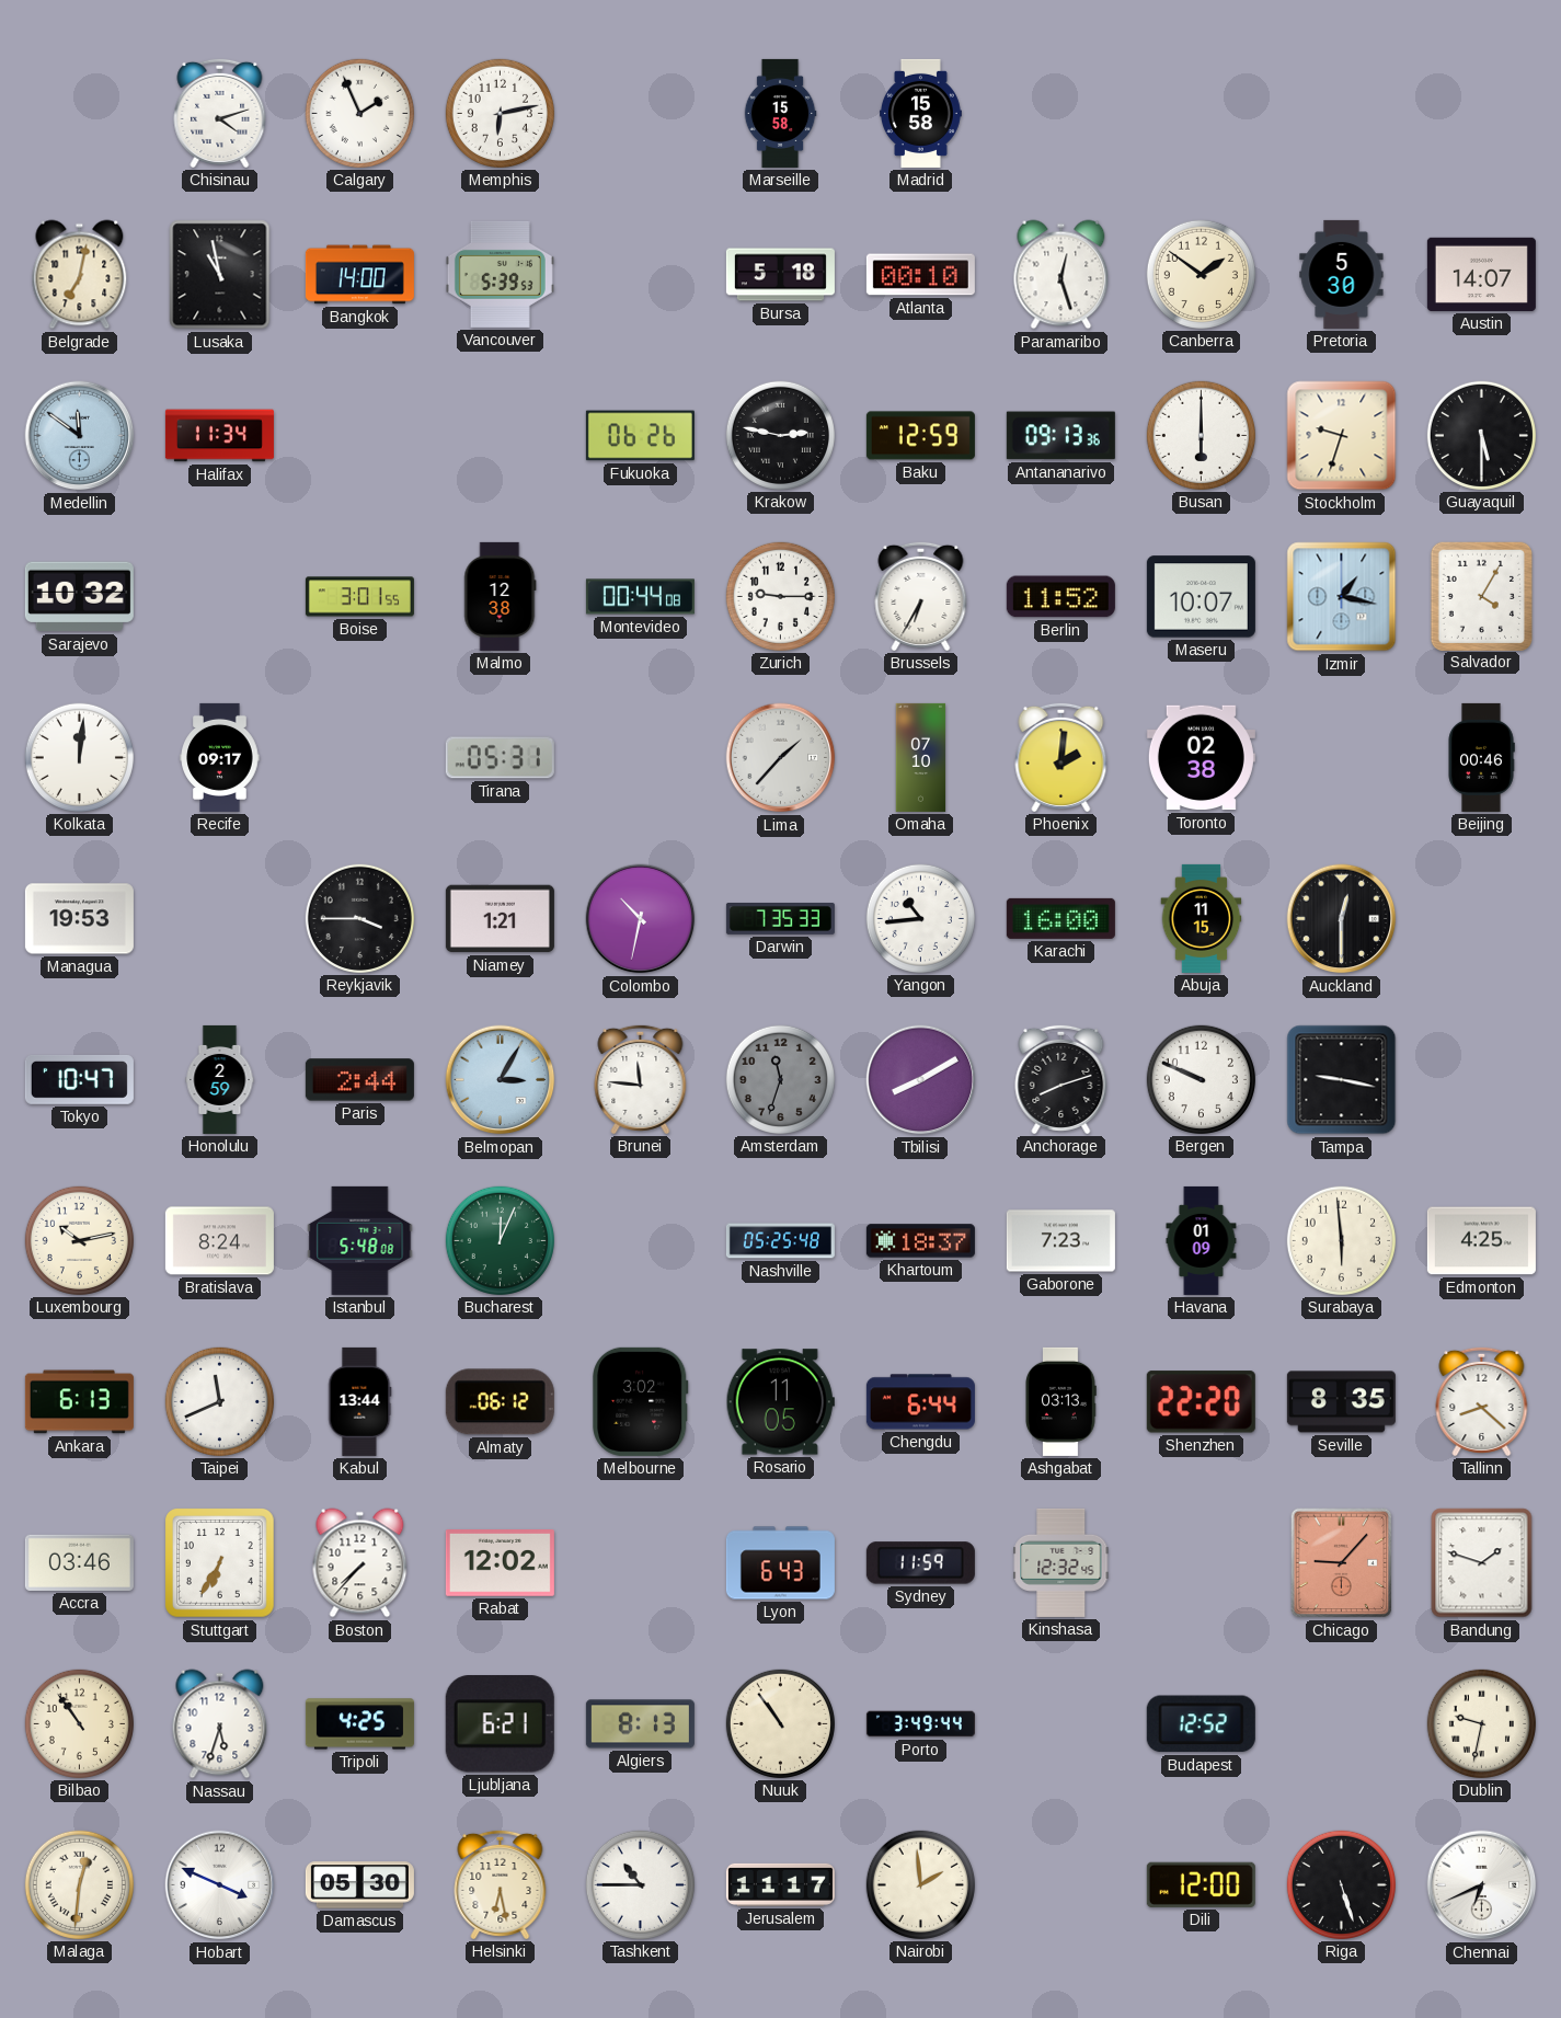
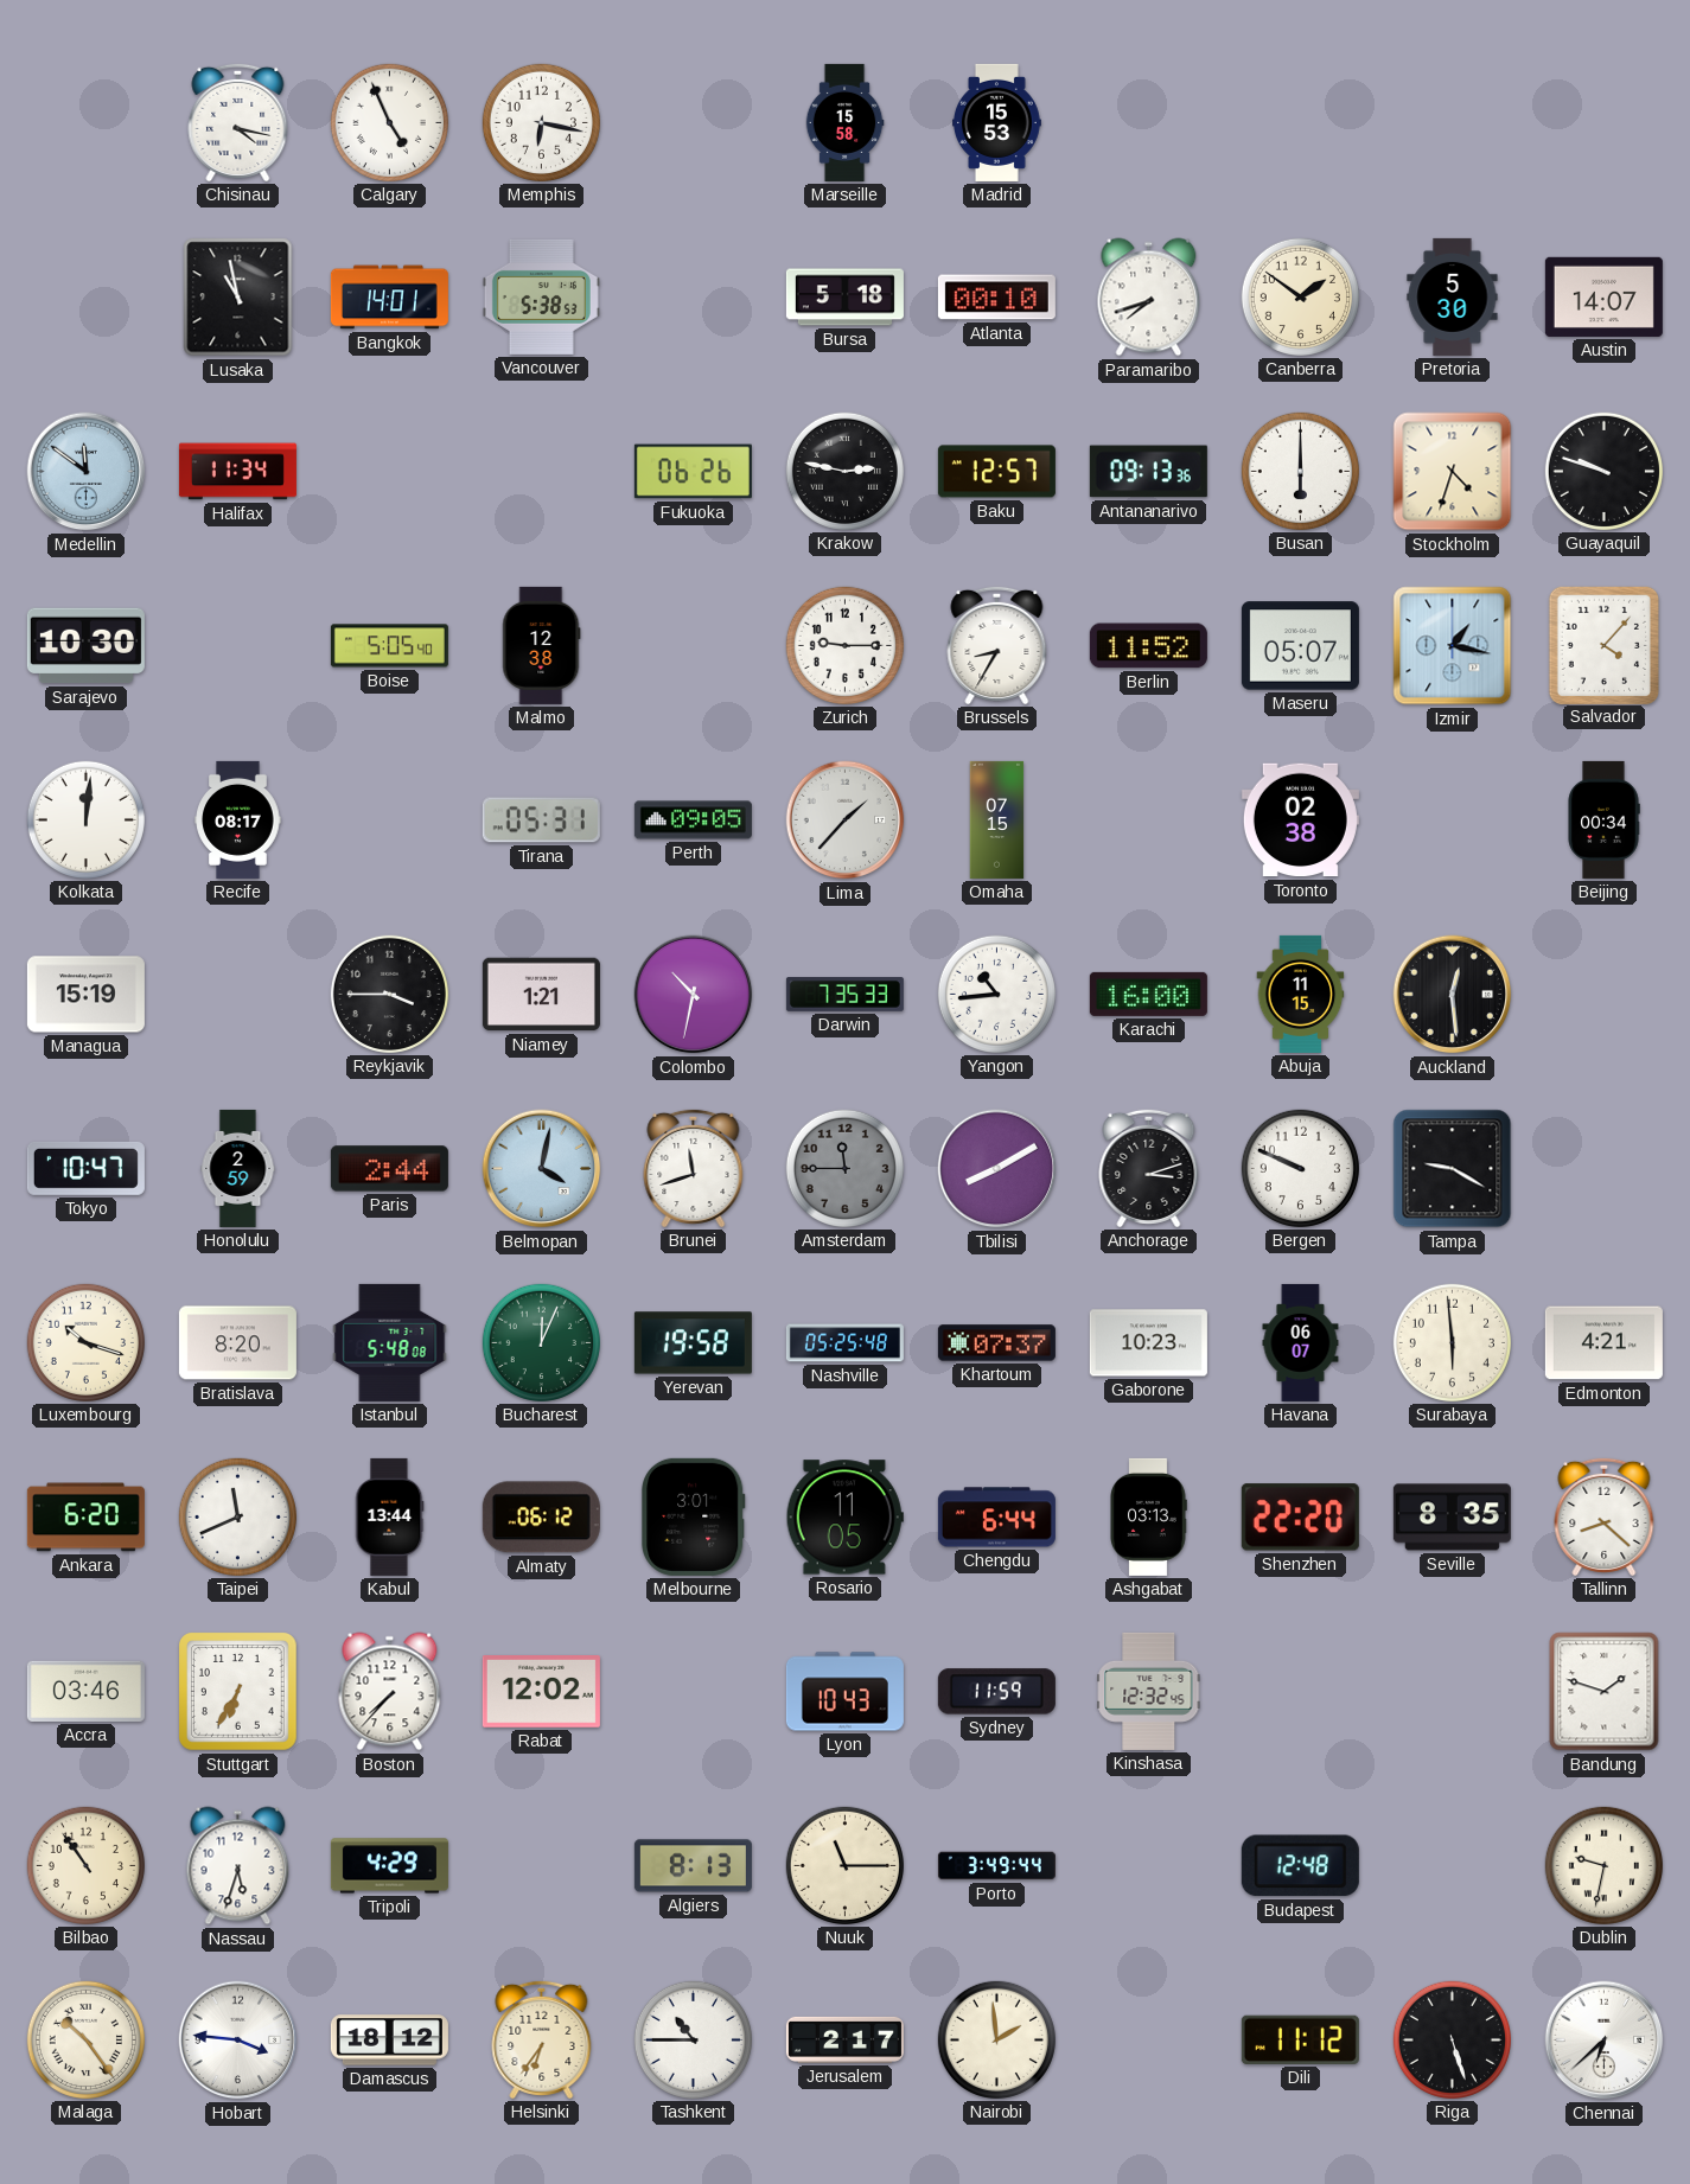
Chisinau: 4:12 -> 4:17 (238, 122)
Calgary: 1:56 -> 4:56 (389, 122)
Memphis: 6:13 -> 6:17 (541, 122)
Madrid: 15:58 -> 15:53 (996, 122)
Belgrade: 7:02 -> none (80, 275)
Bangkok: 14:00 -> 14:01 (389, 298)
Vancouver: 5:39 -> 5:38 (541, 296)
Paramaribo: 12:27 -> 7:42 (1149, 298)
Baku: 12:59 -> 12:57 (996, 472)
Stockholm: 9:33 -> 4:33 (1453, 472)
Guayaquil: 5:30 -> 9:48 (1603, 471)
Sarajevo: 10:32 -> 10:30 (85, 646)
Boise: 3:01 -> 5:05 (389, 646)
Montevideo: 00:44 -> none (640, 597)
Brussels: 6:35 -> 8:35 (997, 645)
Maseru: 10:07 -> 05:07 (1300, 646)
Salvador: 4:05 -> 4:07 (1603, 645)
Recife: 09:17 -> 08:17 (238, 819)
Perth: none -> 09:05 (693, 820)
Omaha: 07:10 -> 07:15 (997, 819)
Phoenix: 2:01 -> none (1061, 757)
Beijing: 00:46 -> 00:34 (1603, 819)
Managua: 19:53 -> 15:19 (85, 995)
Auckland: 12:30 -> 12:29 (1453, 995)
Belmopan: 3:05 -> 4:02 (542, 1169)
Brunei: 11:46 -> 11:42 (694, 1168)
Amsterdam: 11:33 -> 11:45 (844, 1168)
Anchorage: 8:12 -> 3:12 (1149, 1168)
Tampa: 9:17 -> 9:20 (1453, 1169)
Luxembourg: 10:13 -> 10:18 (85, 1342)
Bratislava: 8:24 -> 8:20 (237, 1343)
Yerevan: none -> 19:58 (693, 1343)
Khartoum: 18:37 -> 07:37 (996, 1343)
Gaborone: 7:23 -> 10:23 (1148, 1343)
Havana: 01:09 -> 06:07 (1301, 1342)
Edmonton: 4:25 -> 4:21 (1603, 1343)
Ankara: 6:13 -> 6:20 (85, 1518)
Melbourne: 3:02 -> 3:01 (694, 1516)
Lyon: 6:43 -> 10:43 (844, 1692)
Chicago: 9:07 -> none (1342, 1563)
Tripoli: 4:25 -> 4:29 (389, 1866)
Ljubljana: 6:21 -> none (500, 1724)
Nuuk: 10:54 -> 11:15 (844, 1865)
Budapest: 12:52 -> 12:48 (1300, 1866)
Malaga: 12:31 -> 10:24 (85, 2039)
Hobart: 3:49 -> 3:46 (238, 2041)
Damascus: 05:30 -> 18:12 (389, 2041)
Helsinki: 6:28 -> 6:36 (542, 2039)
Jerusalem: 11:17 -> 2:17 (844, 2039)
Dili: 12:00 -> 11:12 (1300, 2039)
Chennai: 6:41 -> 6:38 (1605, 2041)
